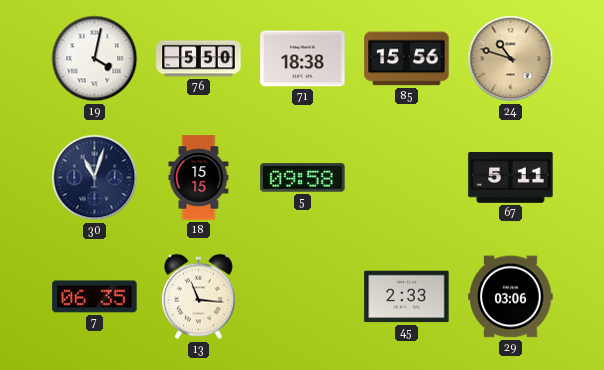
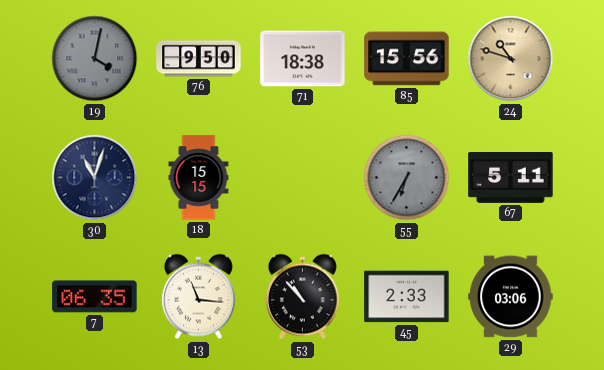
19 dial: white -> grey (95, 59)
76: 5:50 -> 9:50 (199, 59)
5: 09:58 -> none (303, 178)
55: none -> 6:35 (407, 178)
53: none -> 10:53 (303, 297)
